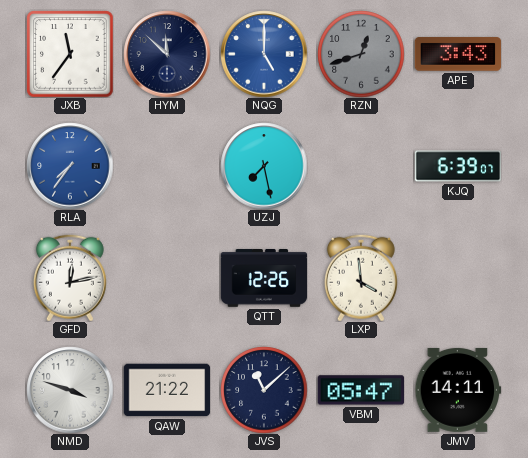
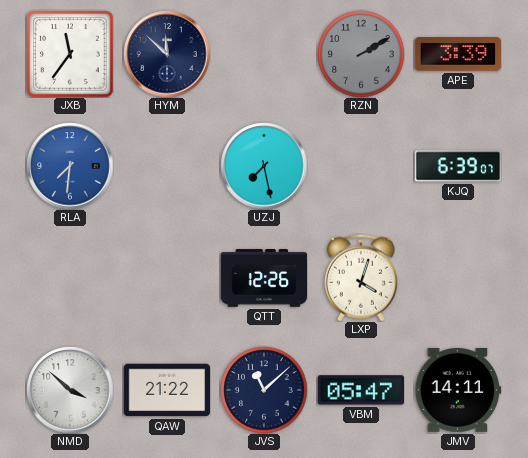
NQG: 5:00 -> none (264, 54)
RZN: 12:42 -> 2:10 (361, 54)
APE: 3:43 -> 3:39 (458, 54)
RLA: 7:36 -> 7:31 (70, 166)
GFD: 12:13 -> none (70, 278)
LXP: 3:59 -> 4:03 (361, 278)
NMD: 3:48 -> 3:52 (70, 390)
